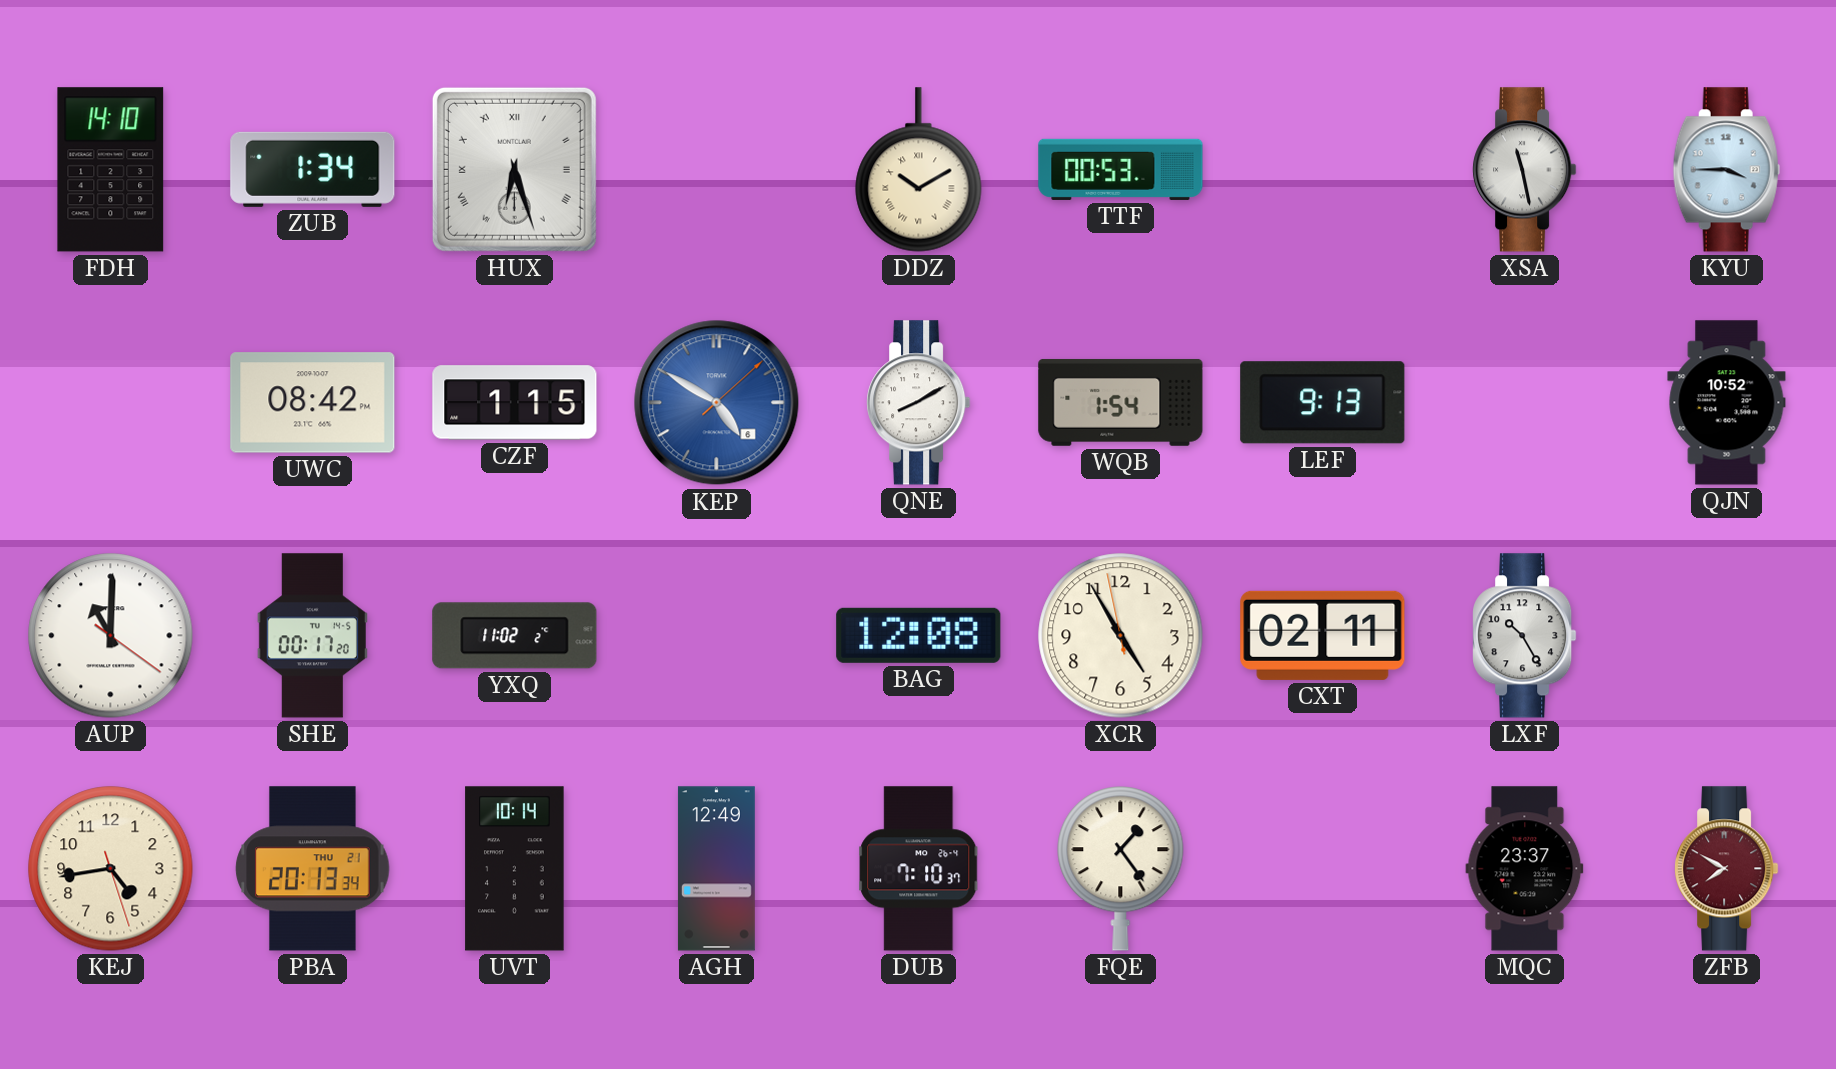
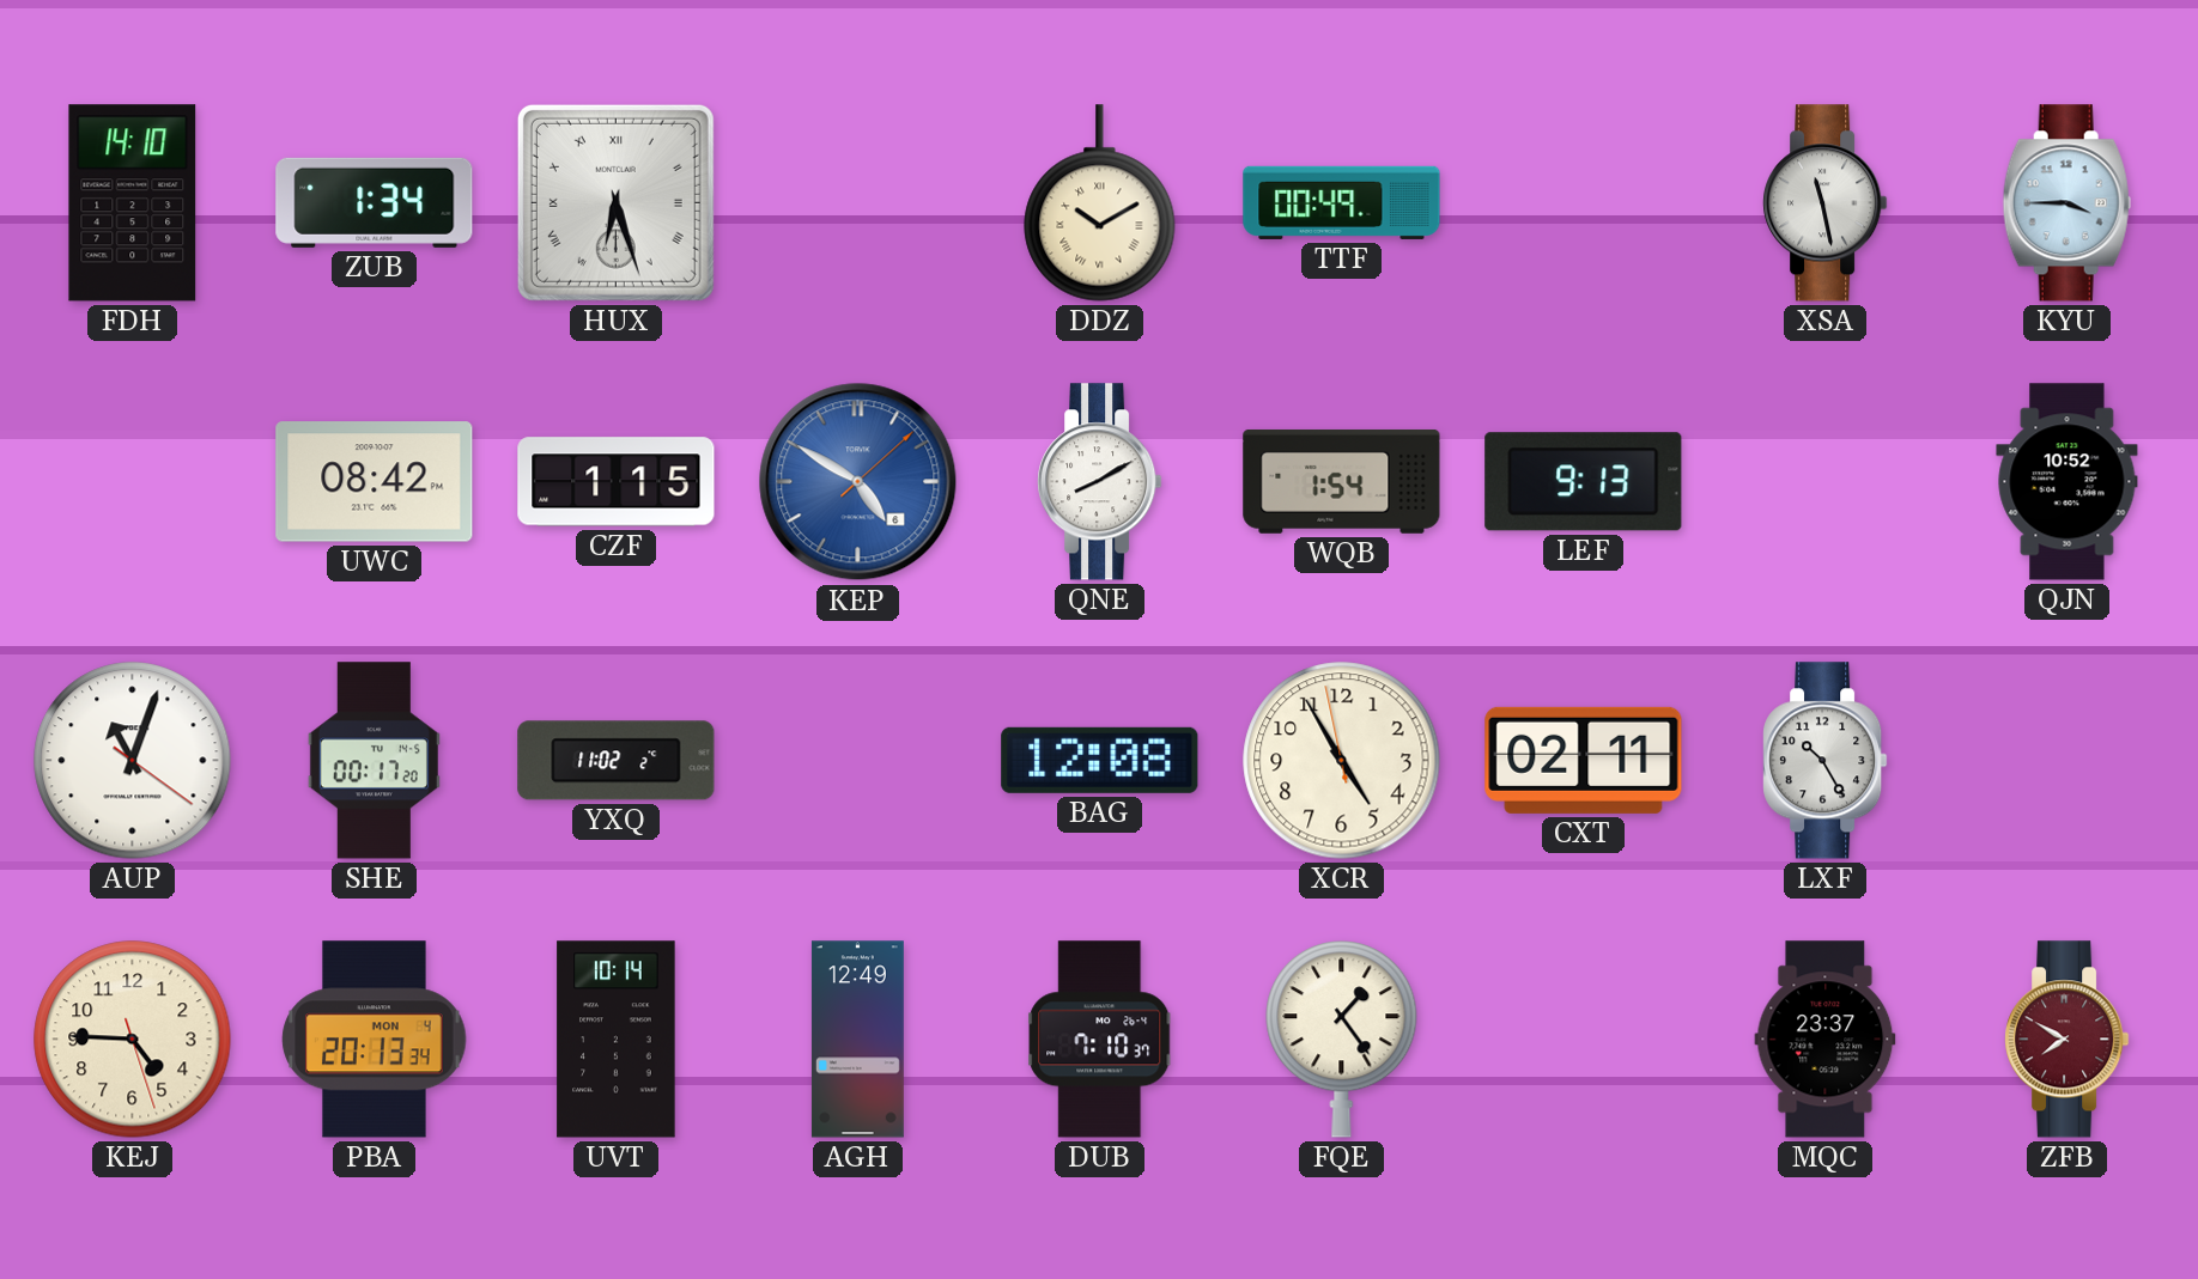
TTF: 00:53 -> 00:49 (1342, 202)
AUP: 11:00 -> 11:03 (133, 761)
KEJ: 4:43 -> 4:45 (133, 1040)
PBA date: THU 21 -> MON 4 (375, 1040)
